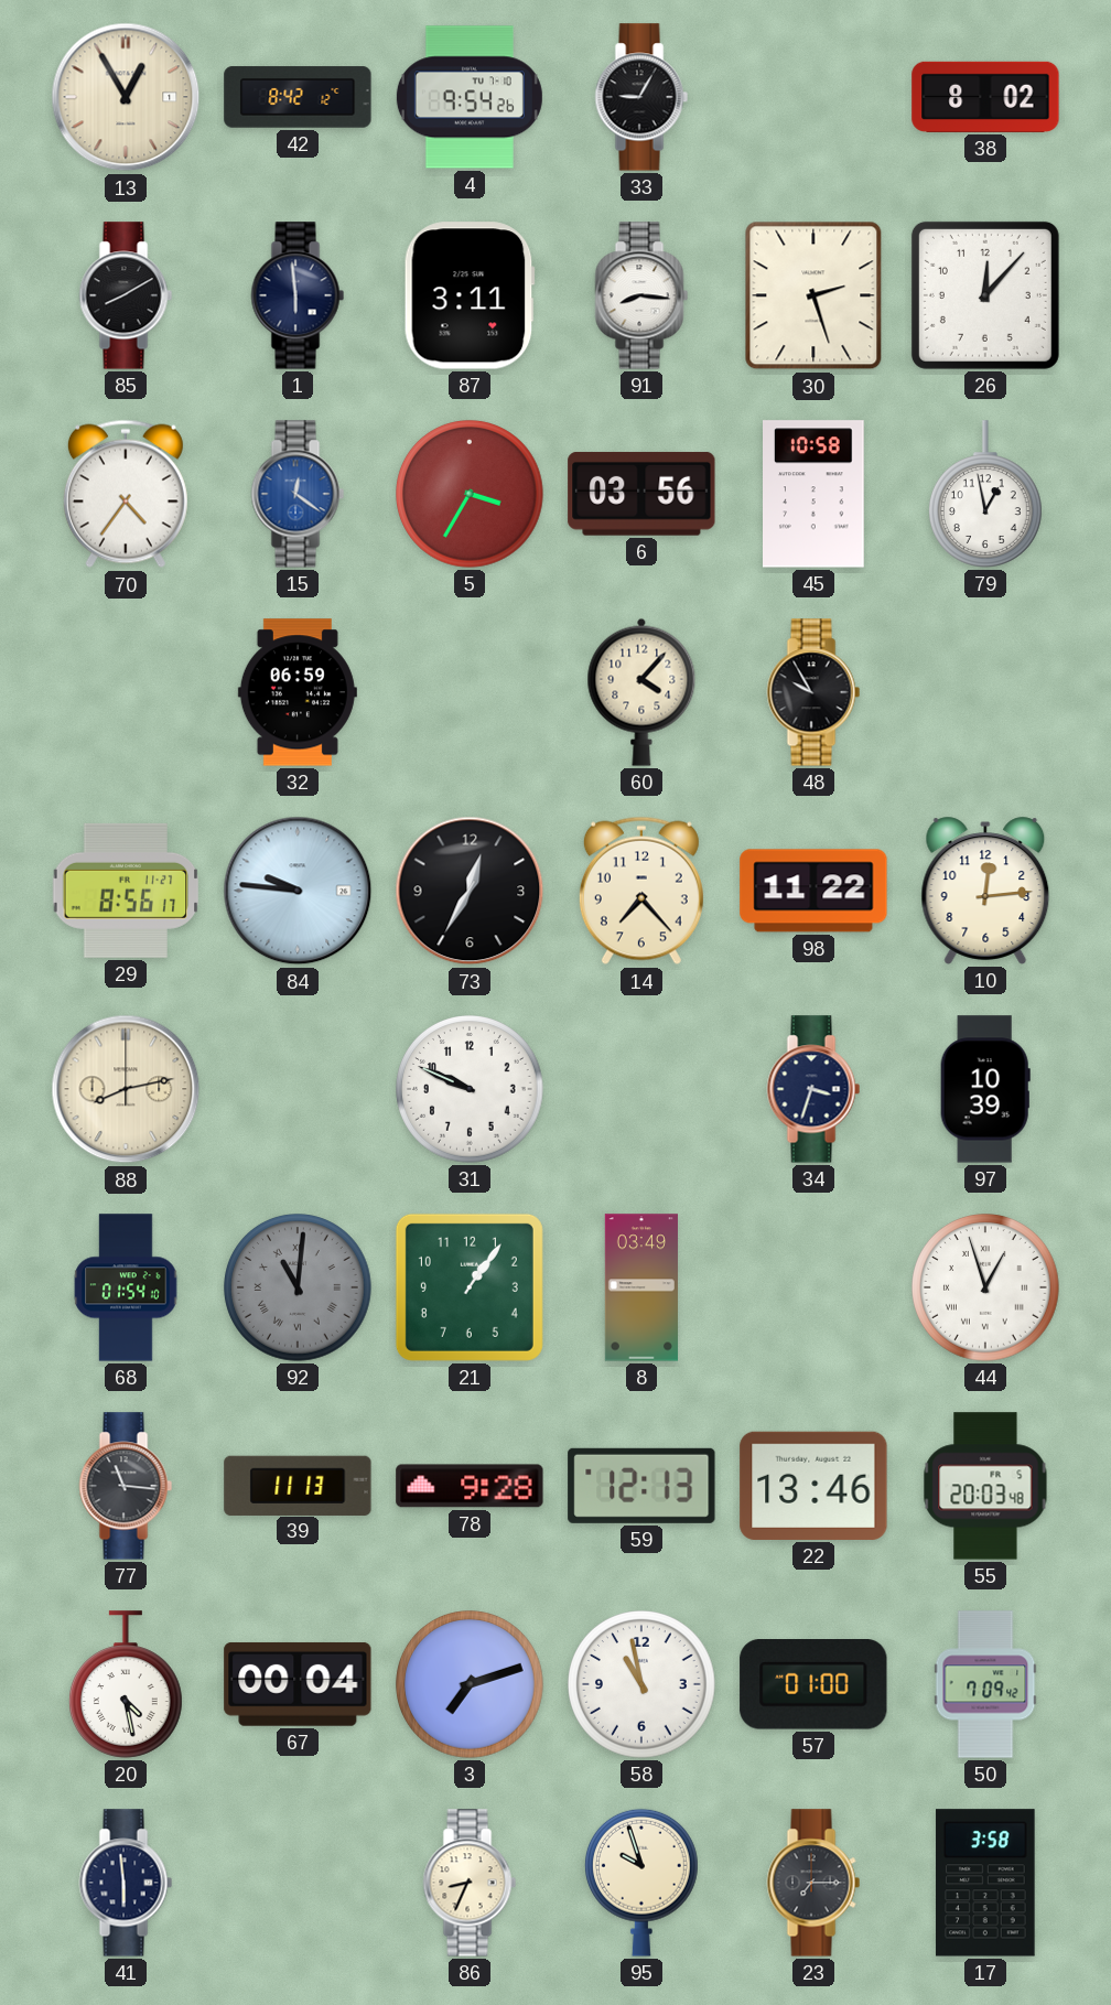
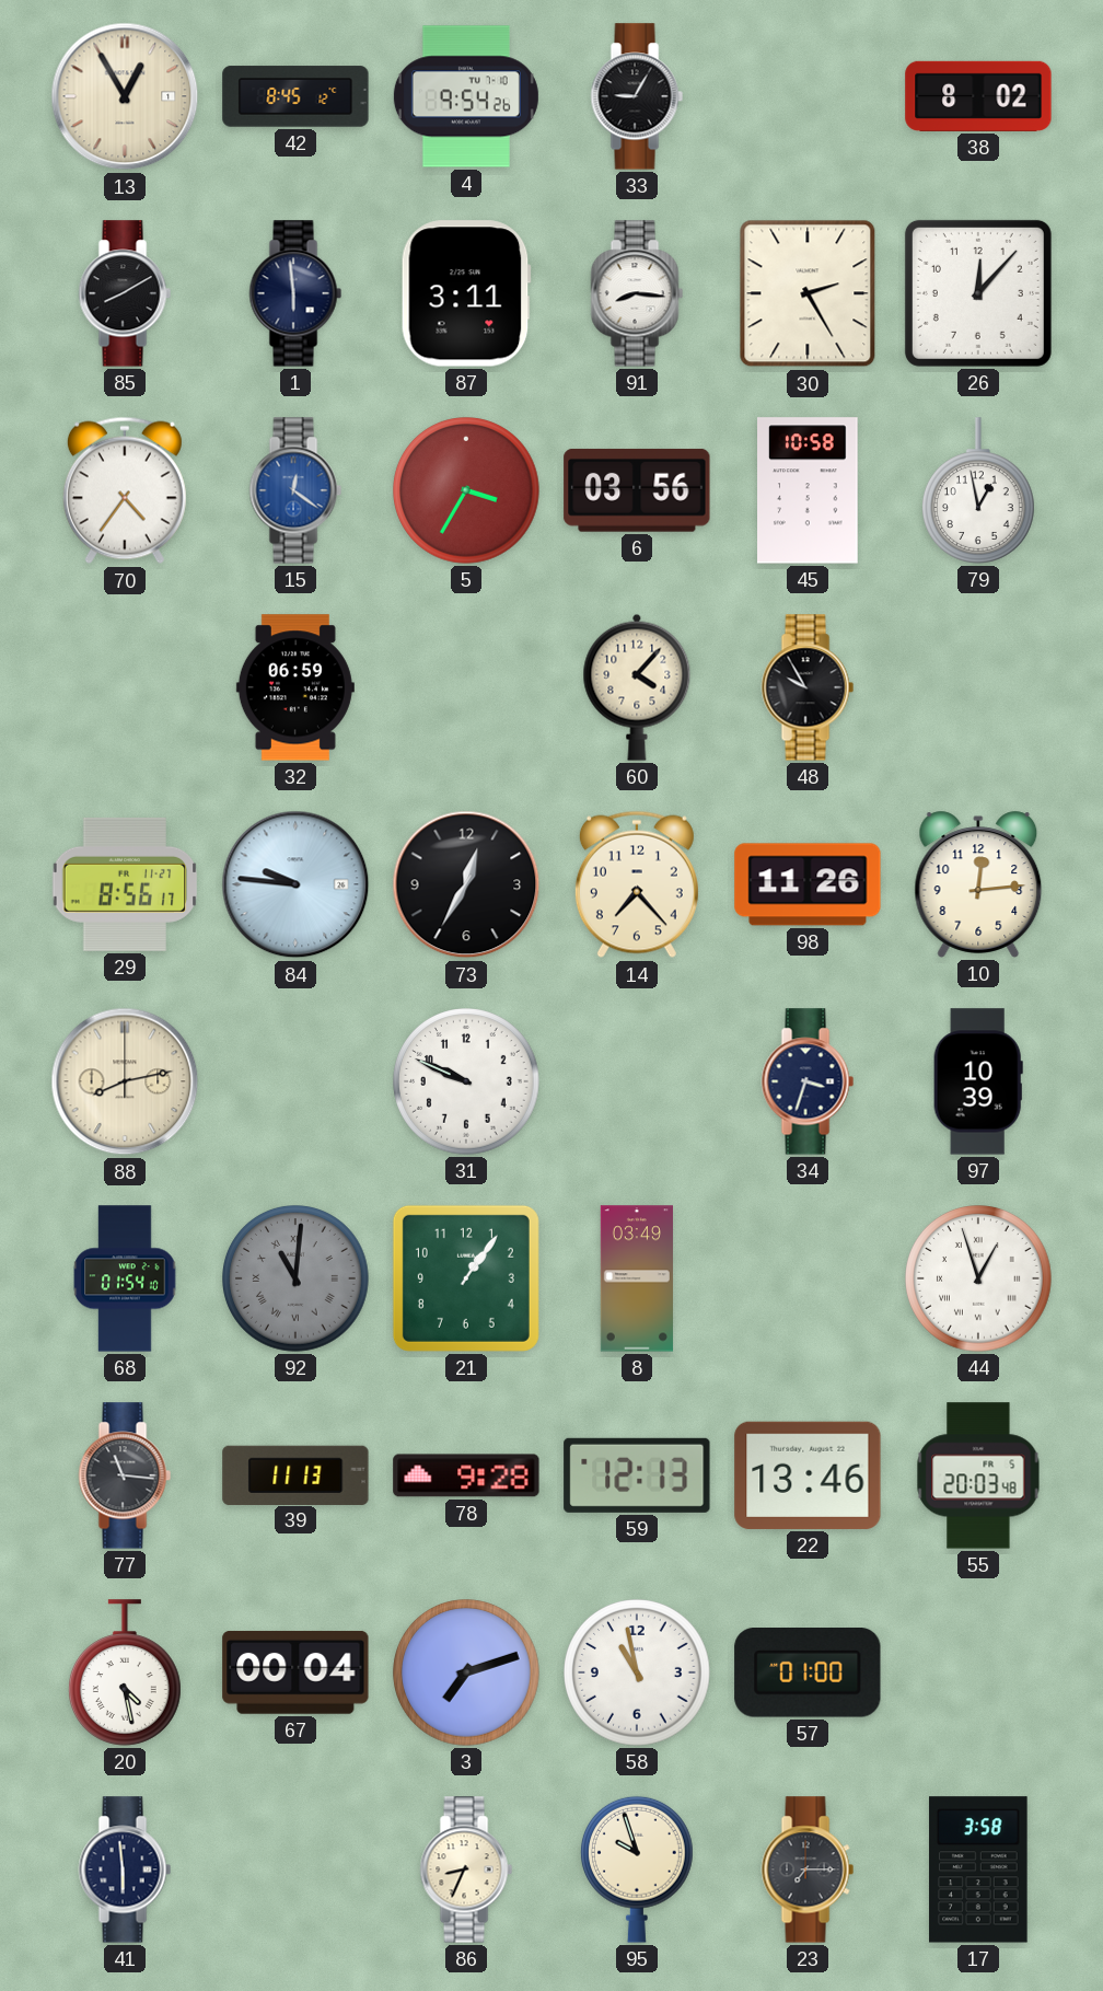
42: 8:42 -> 8:45 (295, 96)
30: 2:27 -> 2:25 (808, 293)
98: 11:22 -> 11:26 (808, 884)
50: 7:09 -> none (985, 1684)
